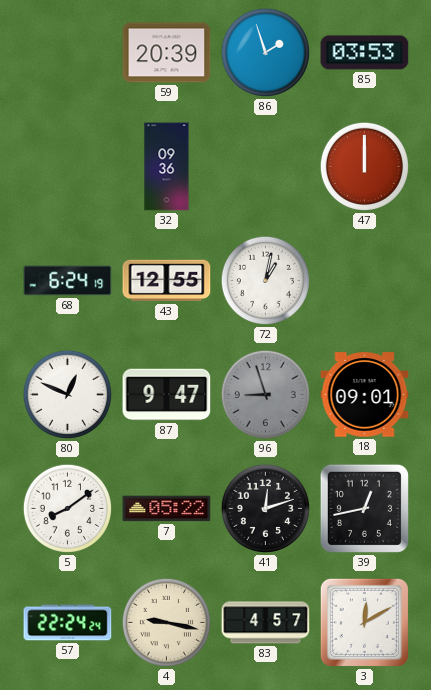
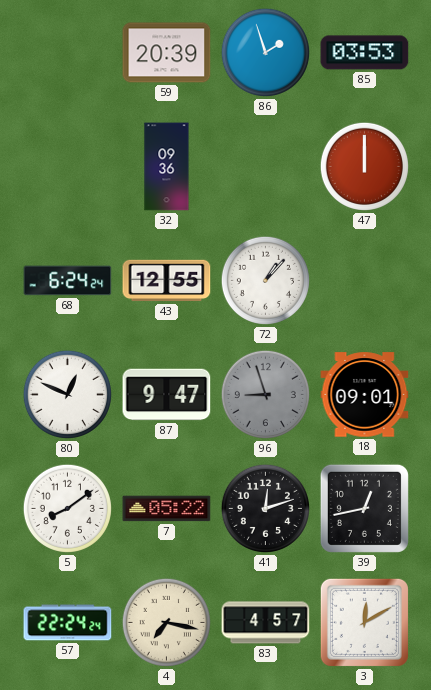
68: 6:24:19 -> 6:24:24 (68, 281)
72: 1:02 -> 1:07 (265, 280)
4: 9:17 -> 7:17 (166, 622)
